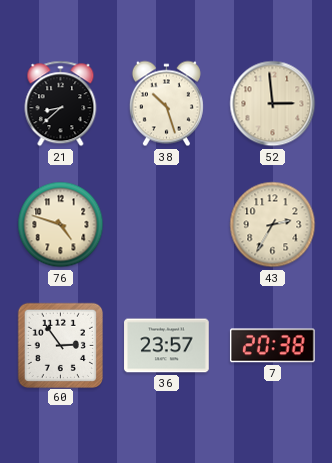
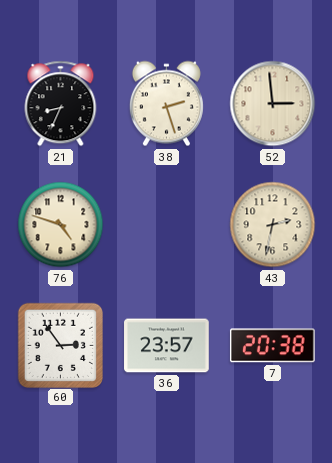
21: 8:38 -> 8:34 (61, 104)
38: 10:27 -> 2:27 (166, 104)
43: 2:35 -> 2:32 (273, 225)
